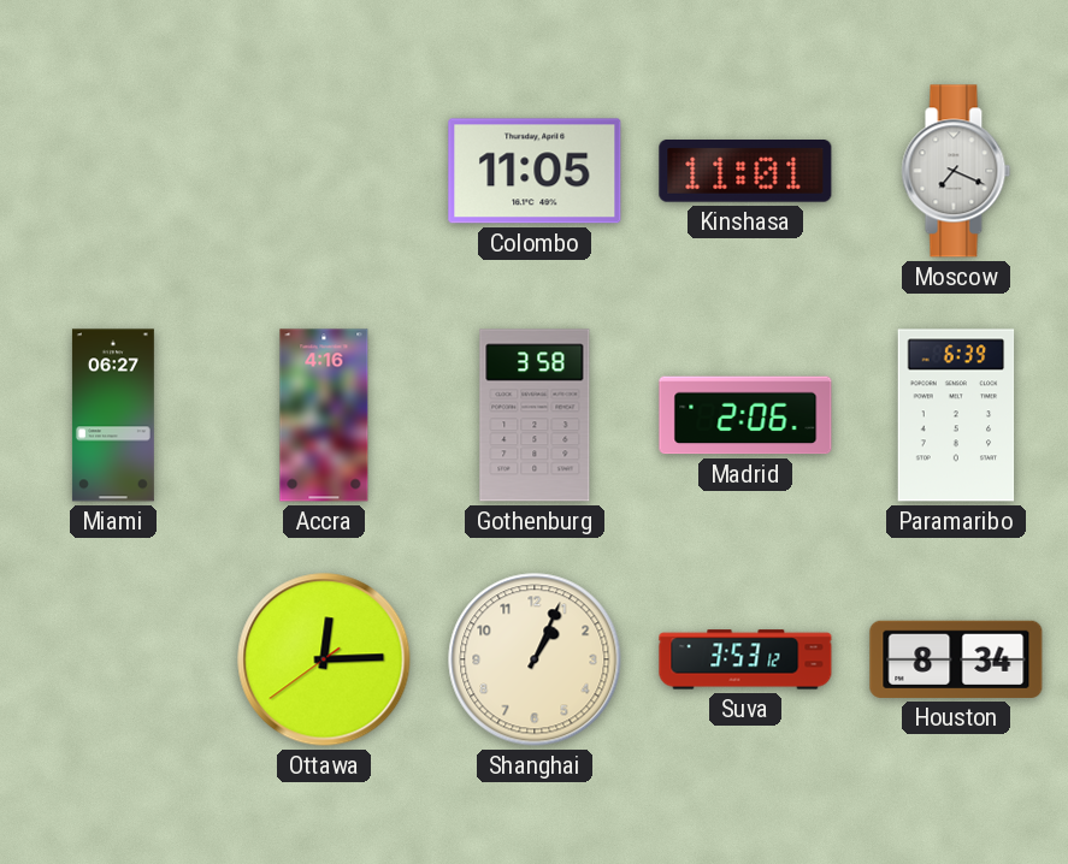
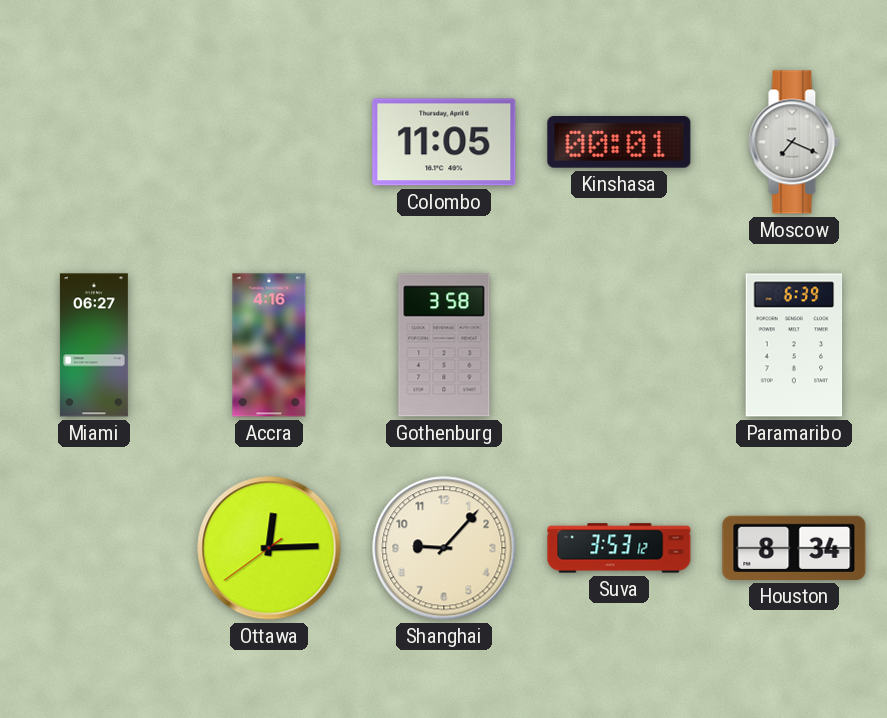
Kinshasa: 11:01 -> 00:01 (619, 142)
Madrid: 2:06 -> none (745, 415)
Shanghai: 1:04 -> 9:07 (444, 548)
